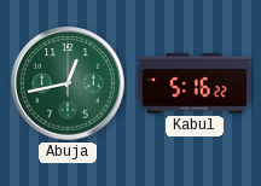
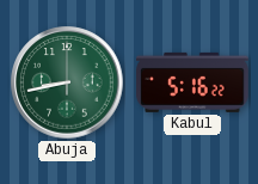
Abuja: 12:43 -> 8:43 (67, 82)
